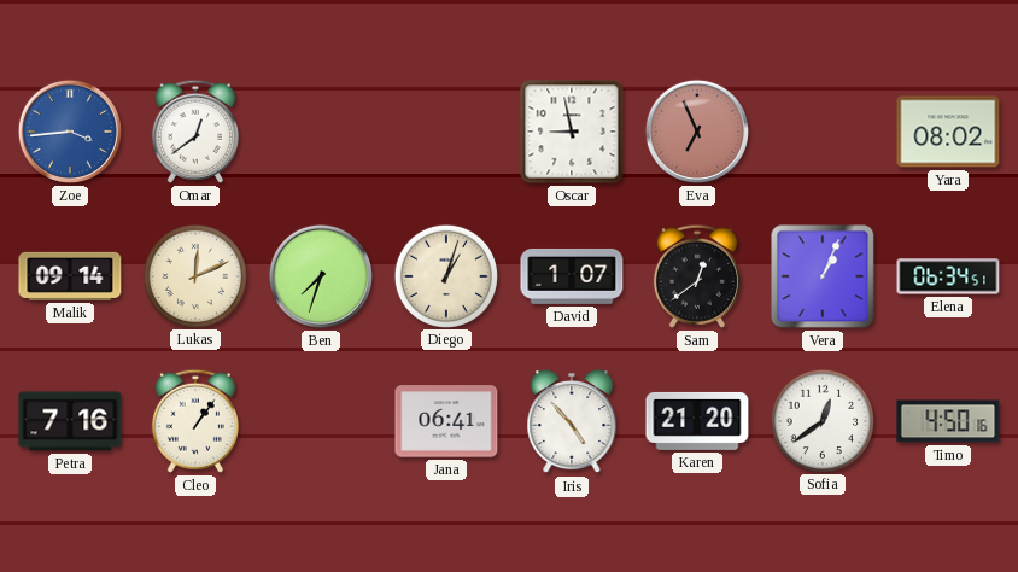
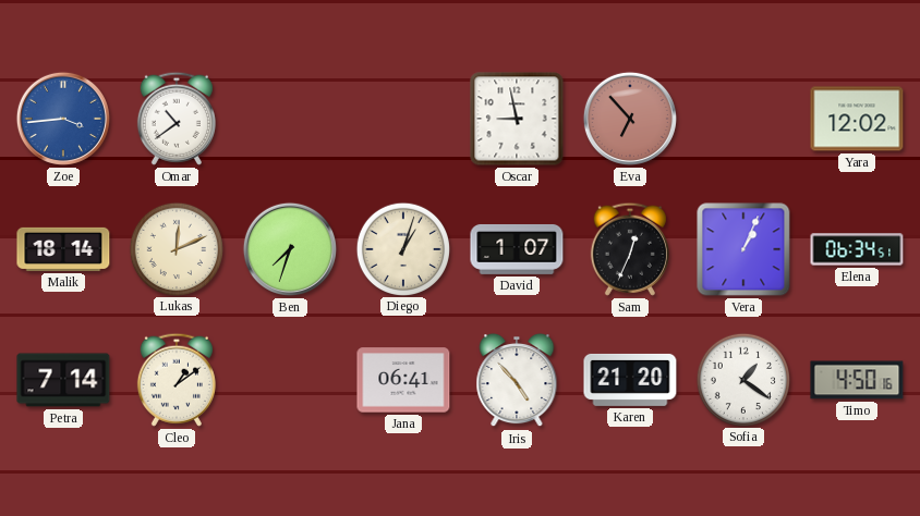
Omar: 12:39 -> 10:39 (177, 119)
Eva: 6:56 -> 6:53 (630, 119)
Yara: 08:02 -> 12:02 (857, 119)
Malik: 09:14 -> 18:14 (63, 249)
Sam: 12:39 -> 12:34 (630, 249)
Petra: 7:16 -> 7:14 (63, 380)
Cleo: 1:06 -> 1:09 (177, 380)
Sofia: 12:39 -> 1:21 (742, 379)
